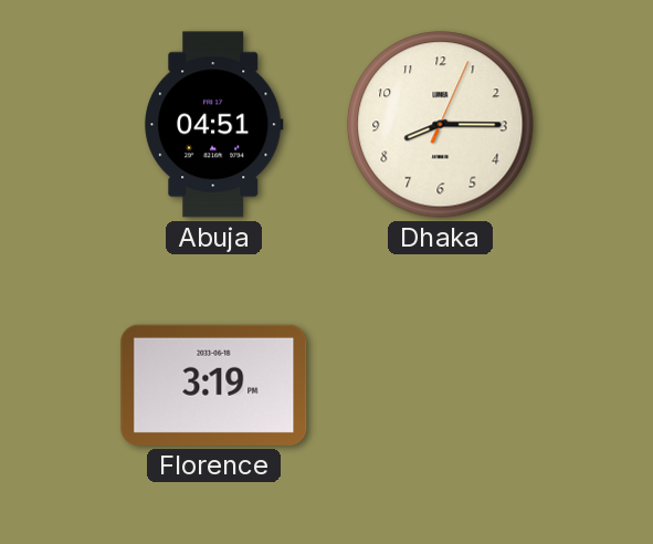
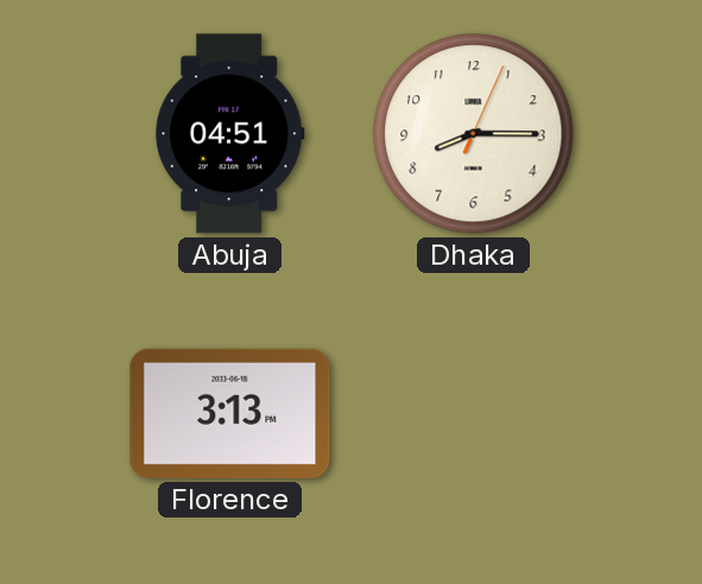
Florence: 3:19 -> 3:13 (230, 413)
